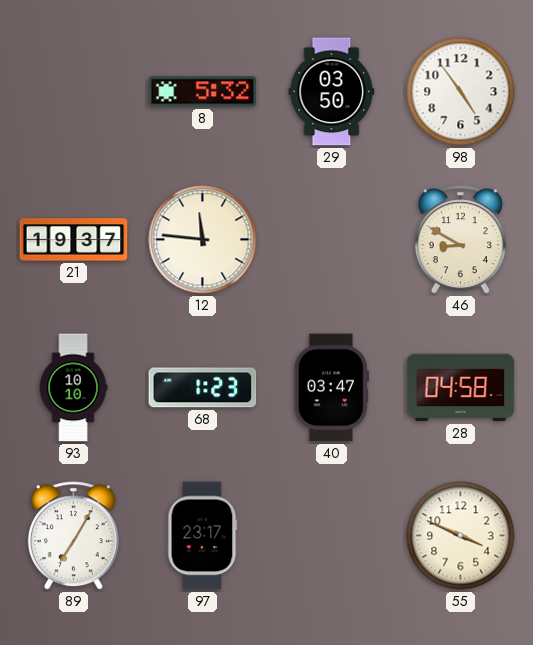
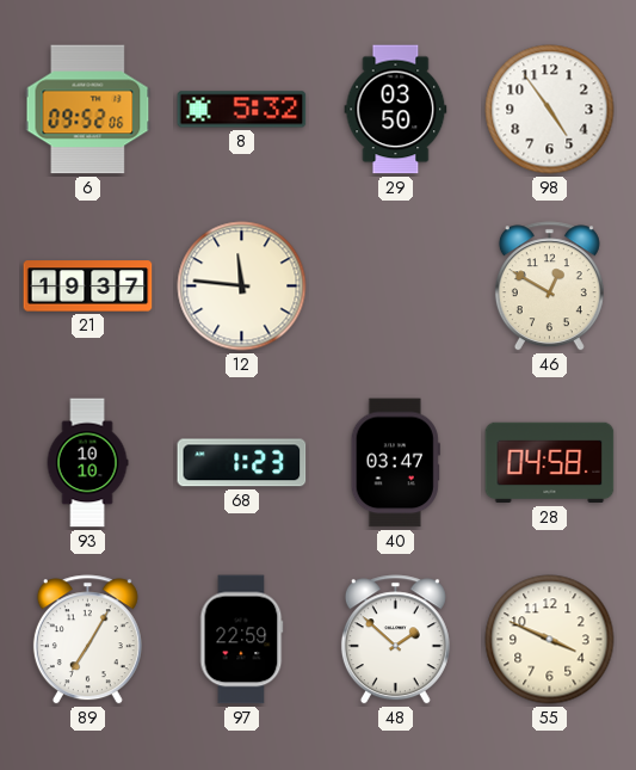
6: none -> 09:52 (88, 110)
46: 8:50 -> 12:50 (549, 287)
97: 23:17 -> 22:59 (242, 640)
48: none -> 1:52 (395, 640)
